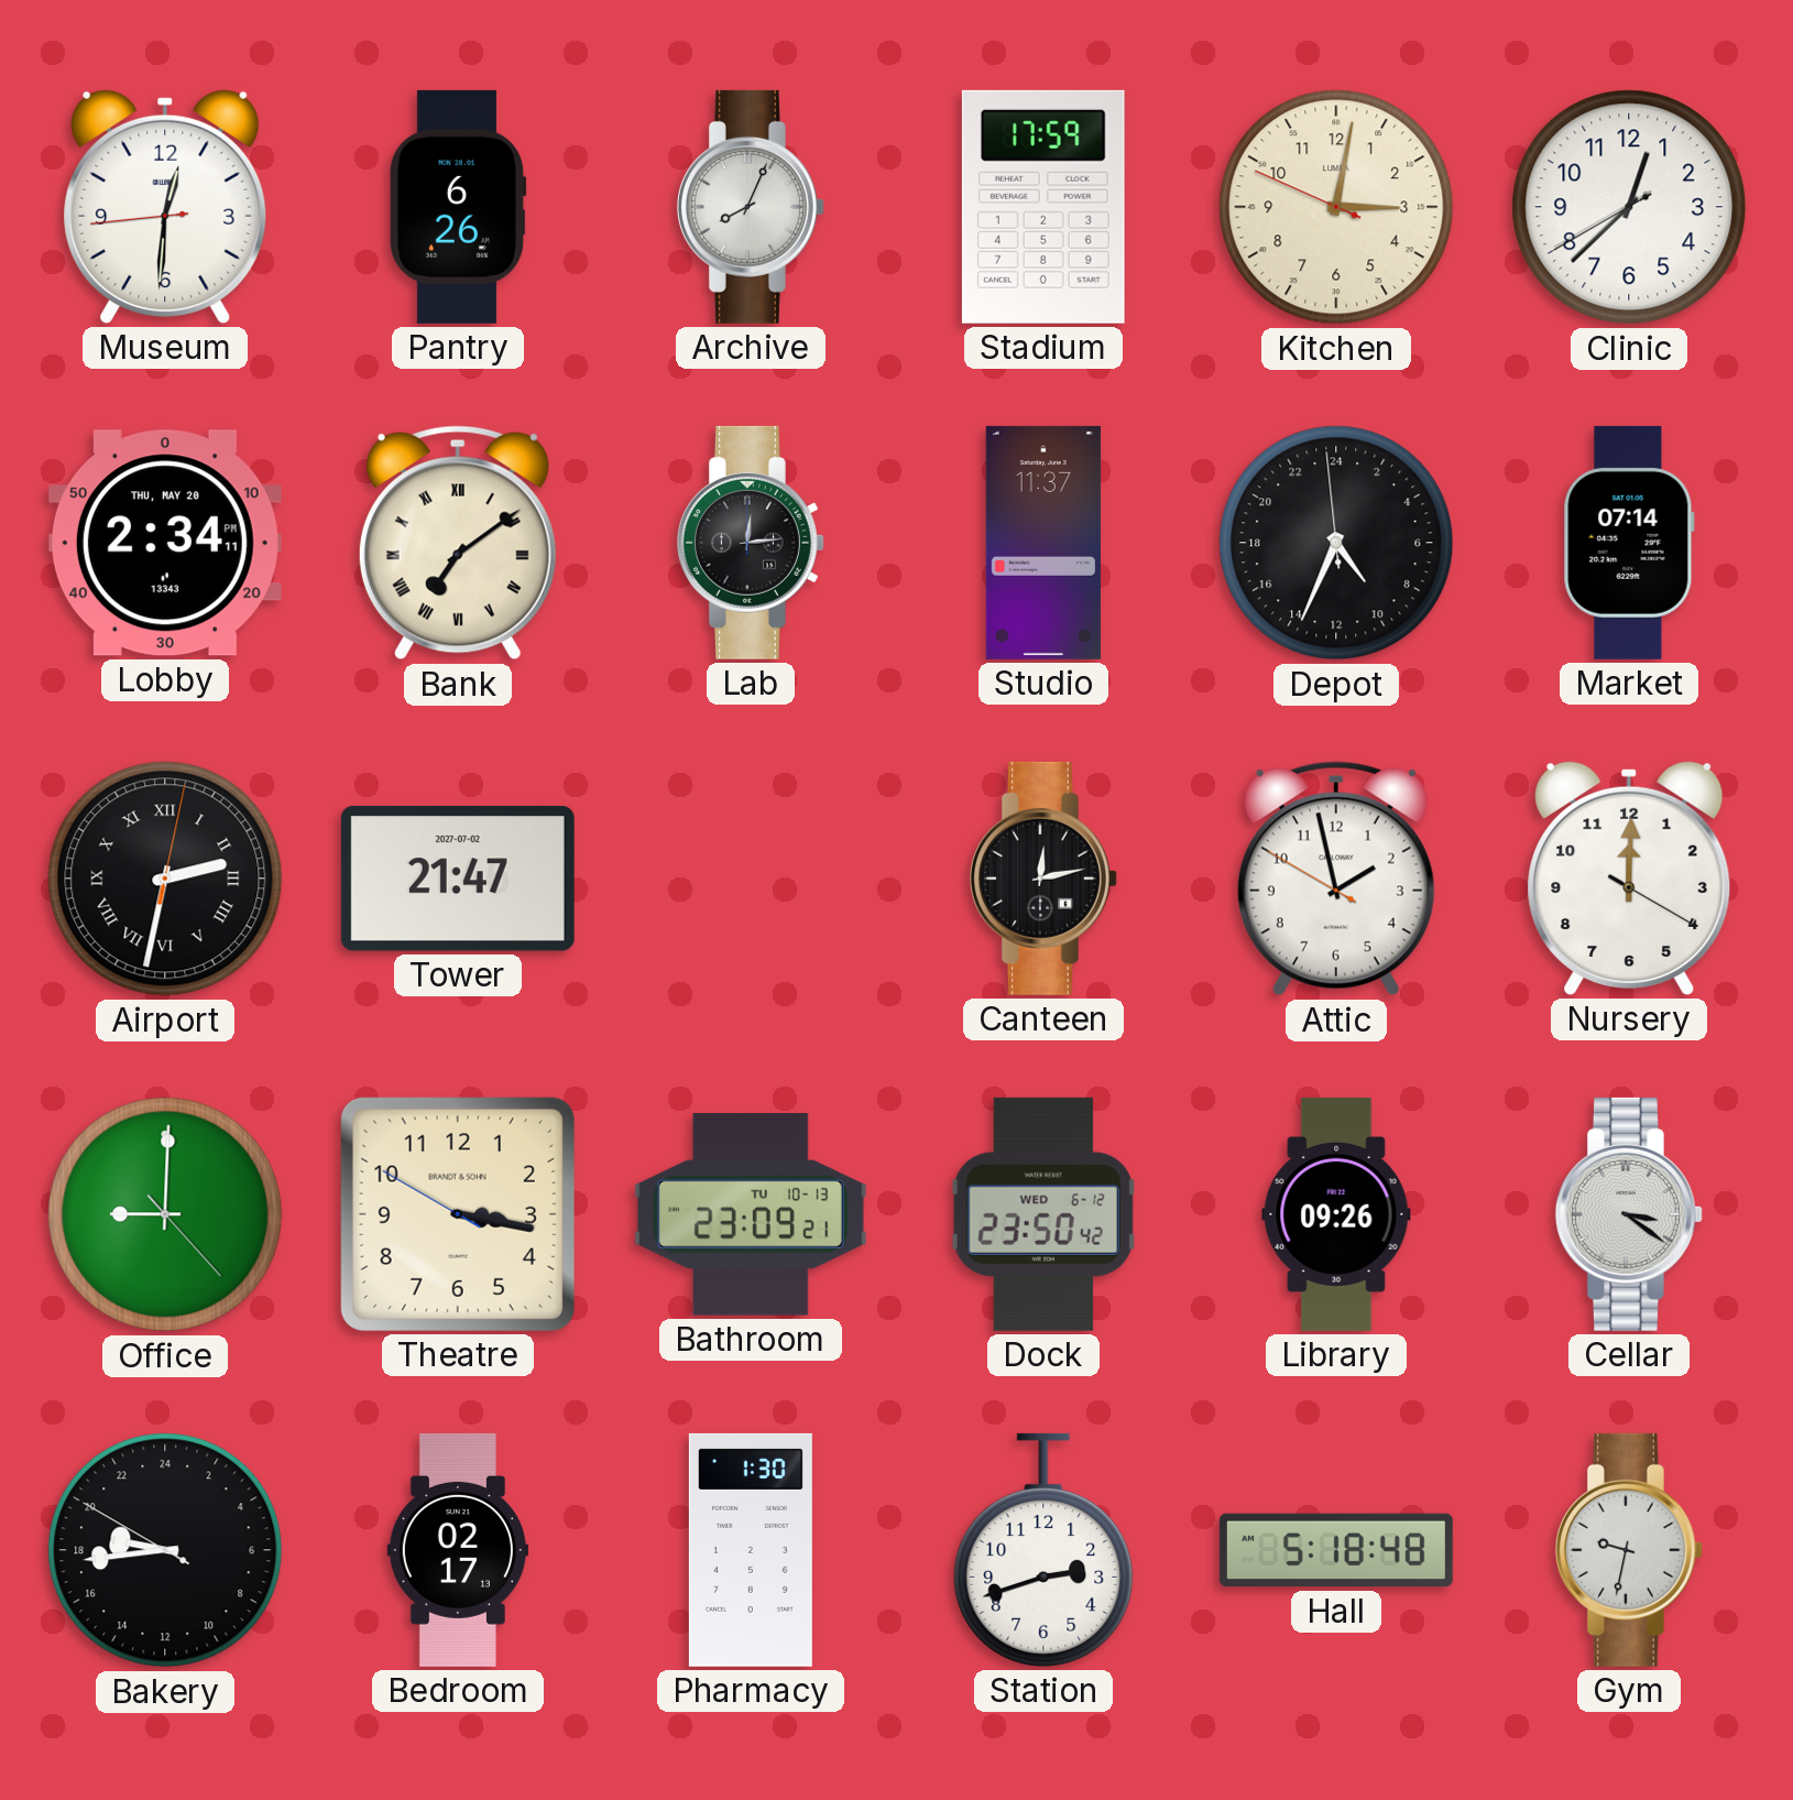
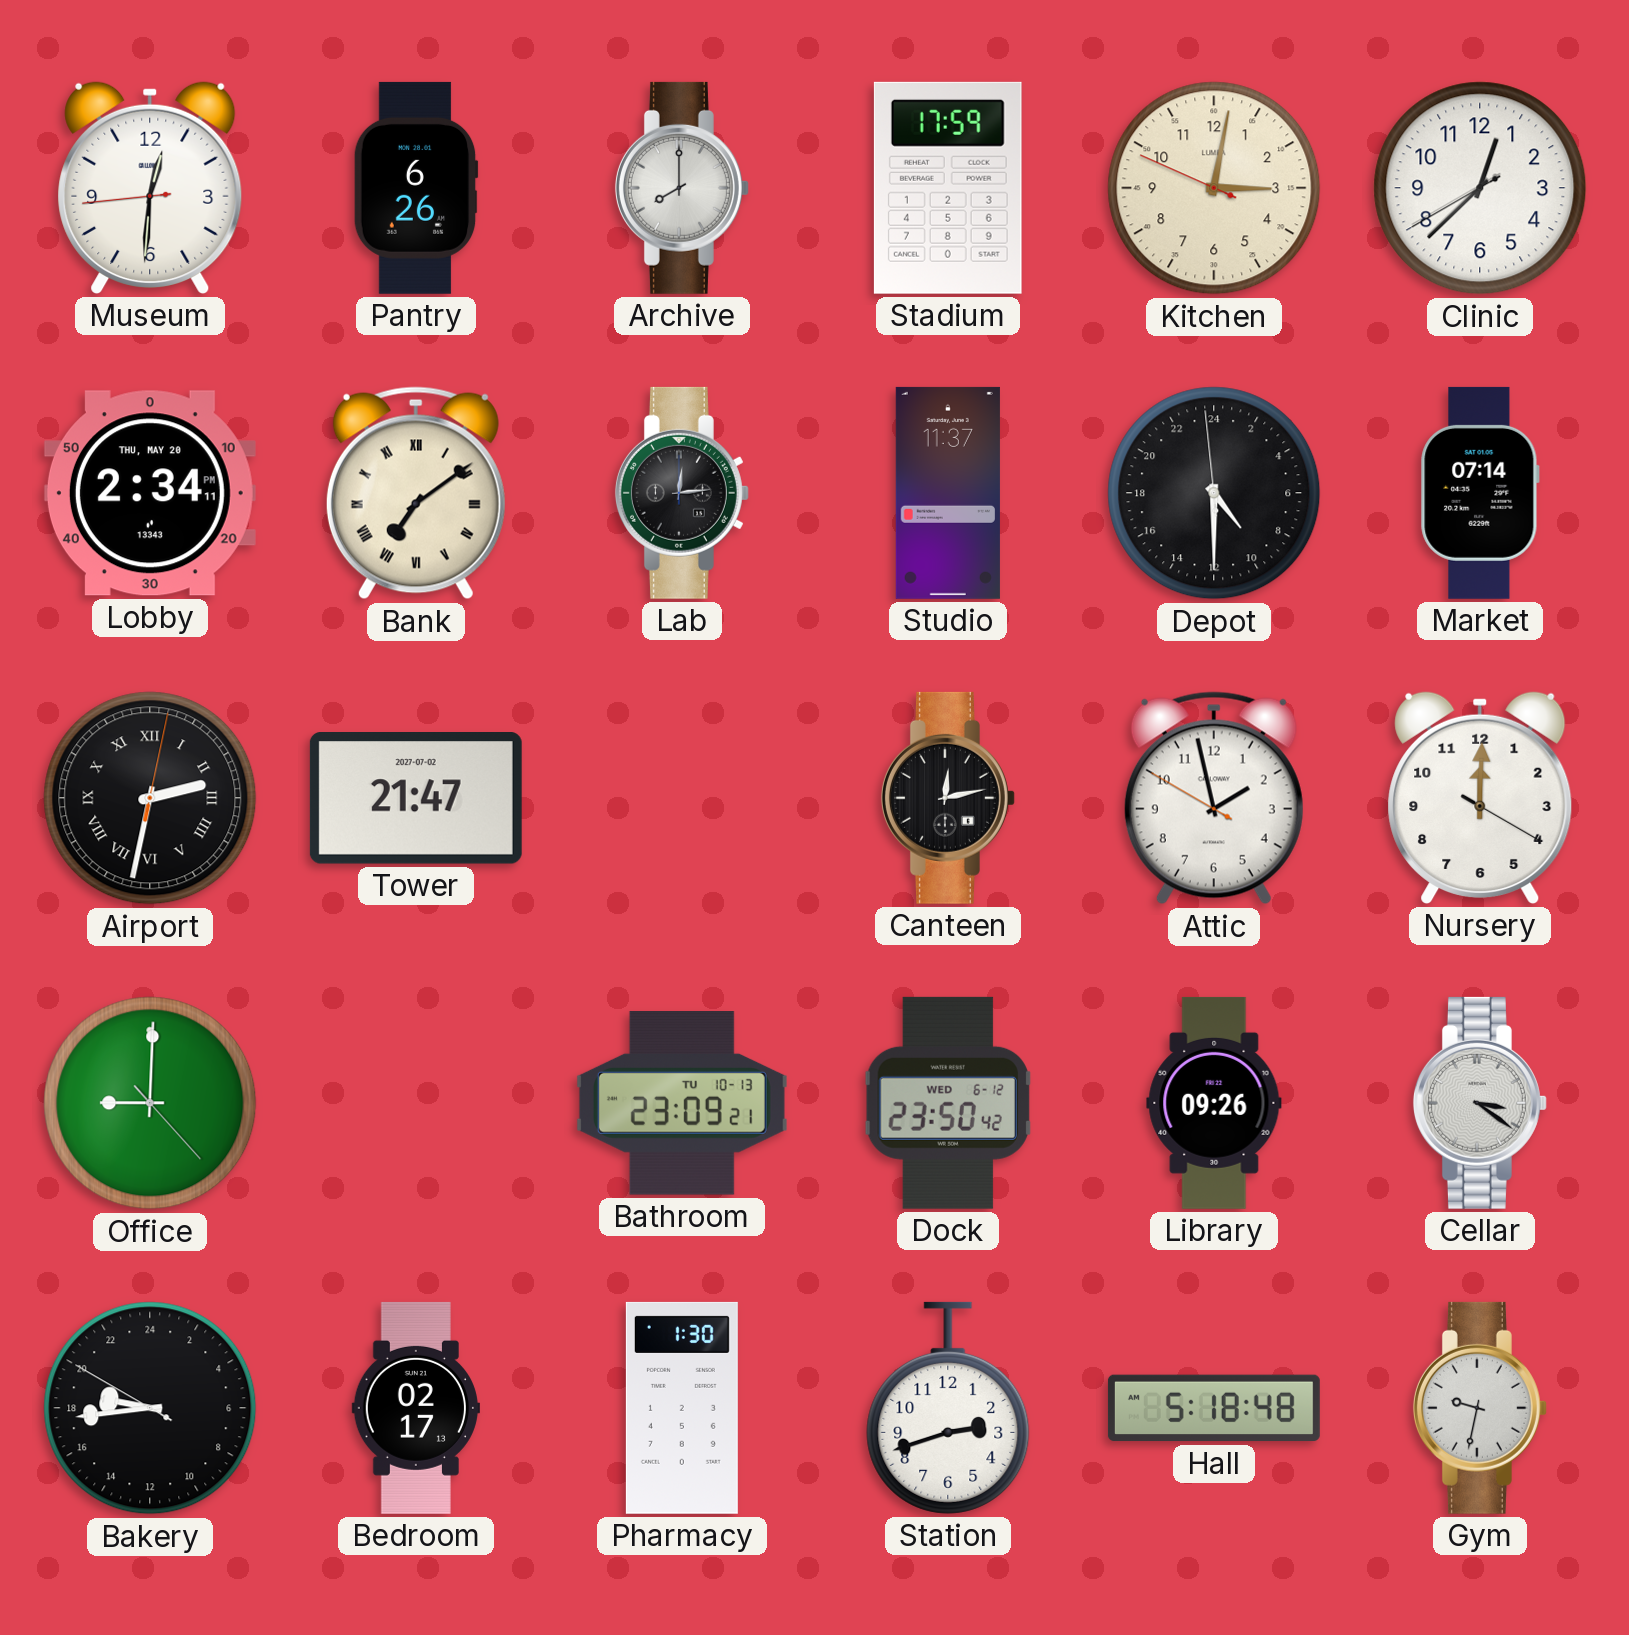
Archive: 8:04 -> 8:00 (682, 188)
Depot: 9:33 -> 9:29 (1214, 493)
Theatre: 3:16 -> none (458, 1214)
